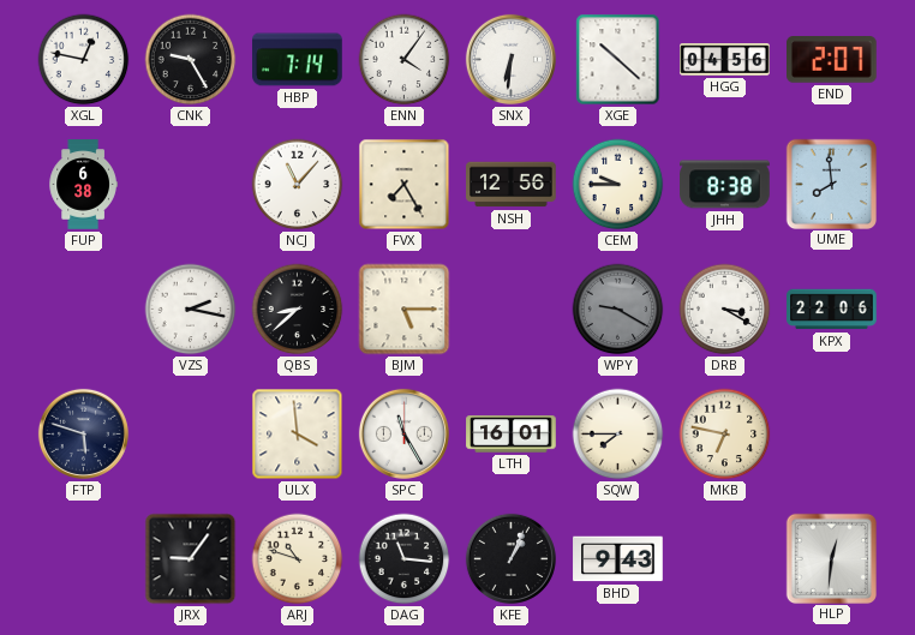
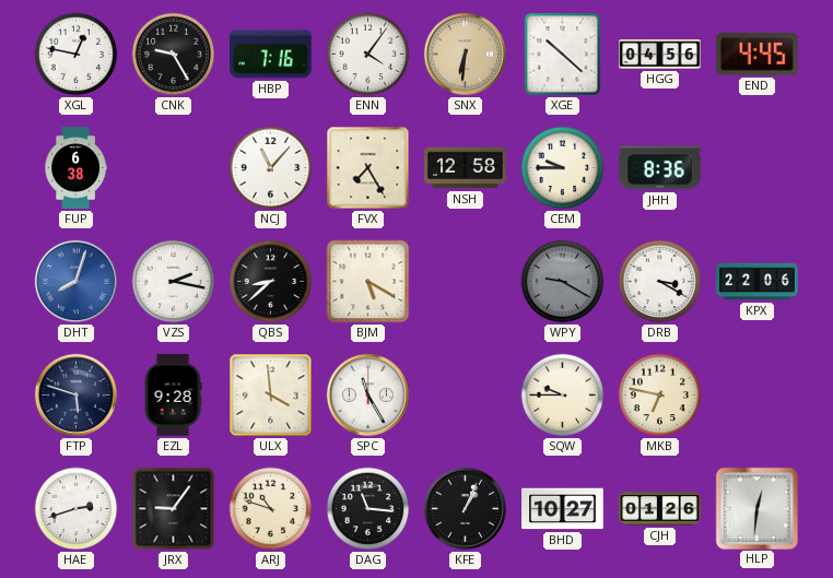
HBP: 7:14 -> 7:16 (271, 55)
SNX dial: white -> champagne (465, 54)
END: 2:07 -> 4:45 (758, 55)
NSH: 12:56 -> 12:58 (466, 168)
JHH: 8:38 -> 8:36 (660, 168)
UME: 7:59 -> none (831, 184)
DHT: none -> 8:03 (75, 281)
BJM: 5:15 -> 5:20 (368, 282)
EZL: none -> 9:28 (173, 396)
LTH: 16:01 -> none (512, 435)
SQW: 7:45 -> 9:45 (563, 396)
HAE: none -> 2:42 (77, 509)
BHD: 9:43 -> 10:27 (563, 509)
CJH: none -> 01:26 (660, 509)
